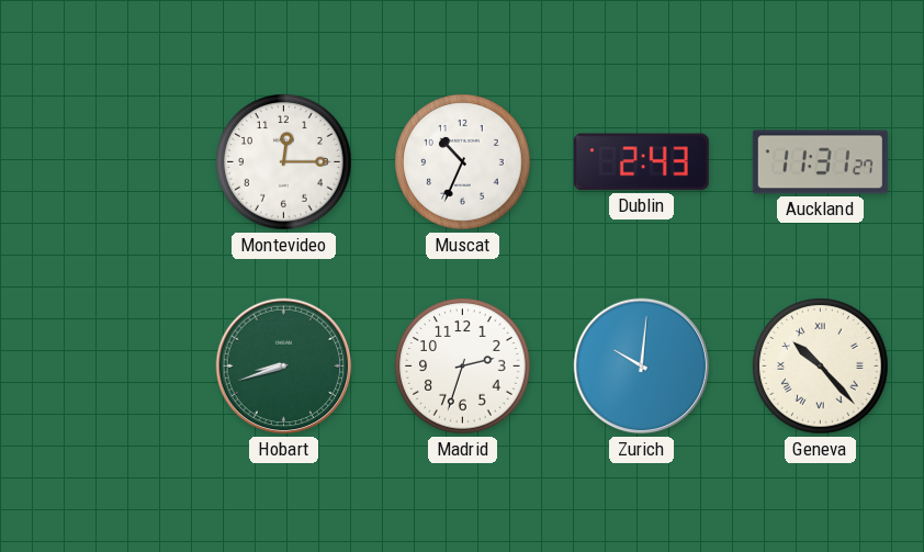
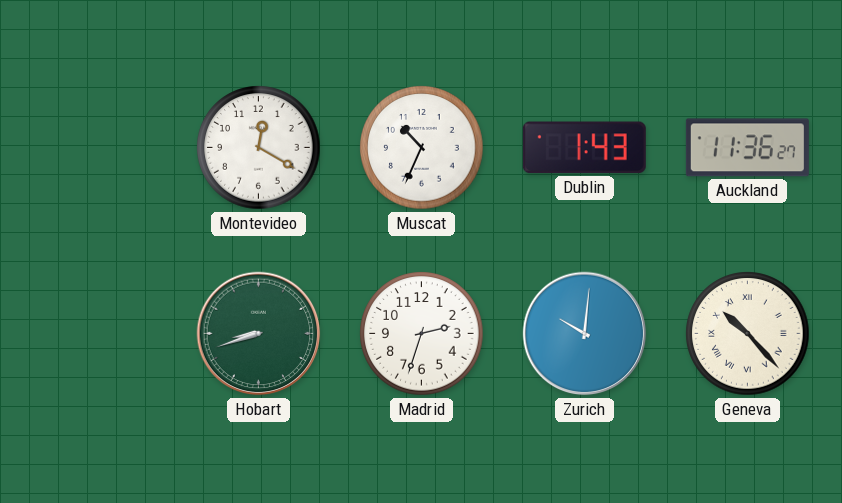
Montevideo: 12:15 -> 12:20 (259, 148)
Dublin: 2:43 -> 1:43 (584, 148)
Auckland: 11:31 -> 11:36 (747, 148)
